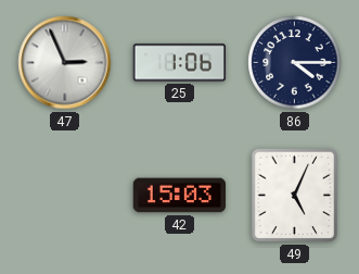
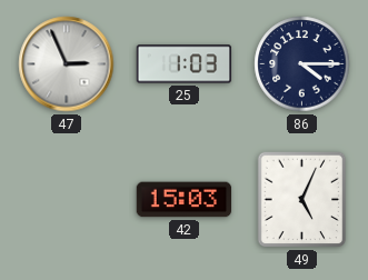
25: 1:06 -> 1:03 (185, 64)
